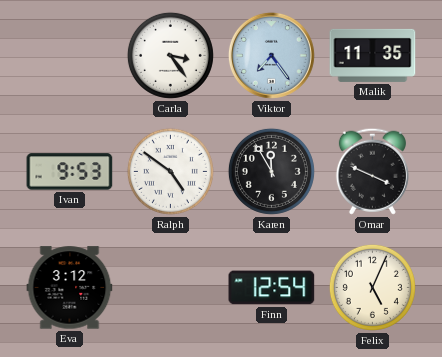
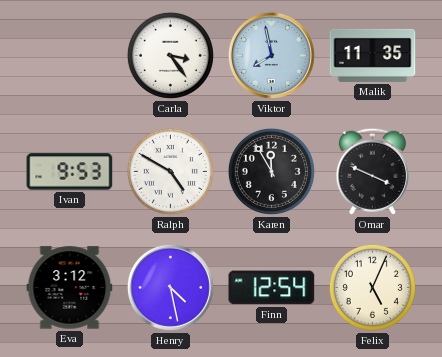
Viktor: 7:24 -> 7:58 (271, 55)
Ralph: 4:51 -> 4:50 (170, 171)
Henry: none -> 4:28 (170, 287)
